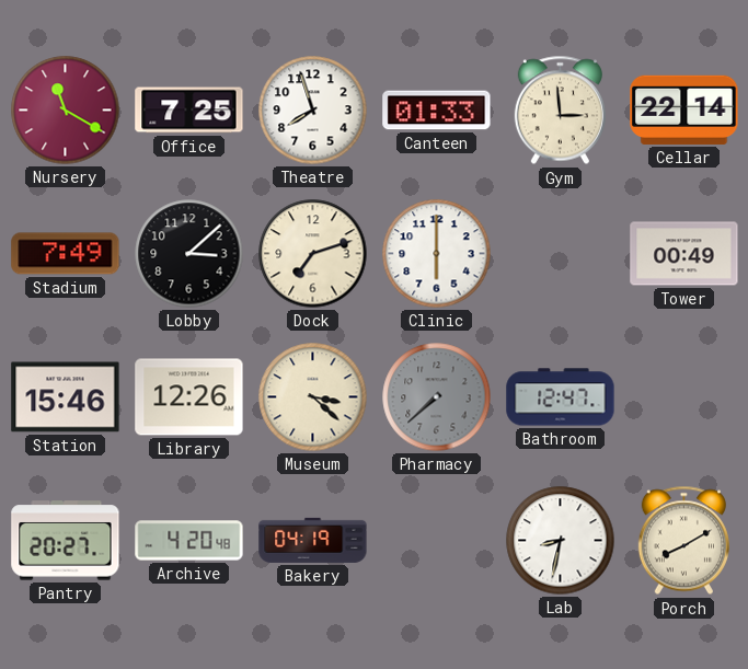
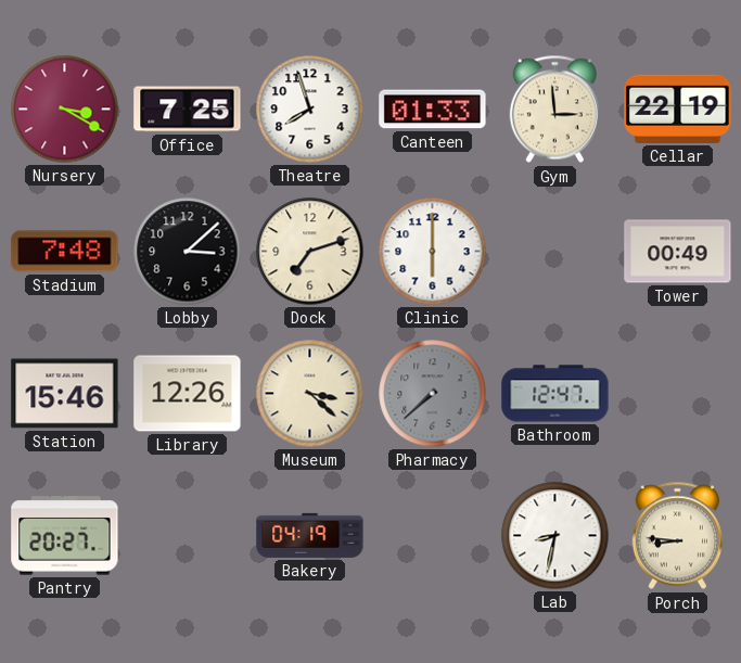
Nursery: 11:20 -> 3:20 (65, 110)
Cellar: 22:14 -> 22:19 (678, 109)
Stadium: 7:49 -> 7:48 (65, 252)
Archive: 4:20 -> none (189, 541)
Porch: 8:10 -> 8:46 (677, 536)
